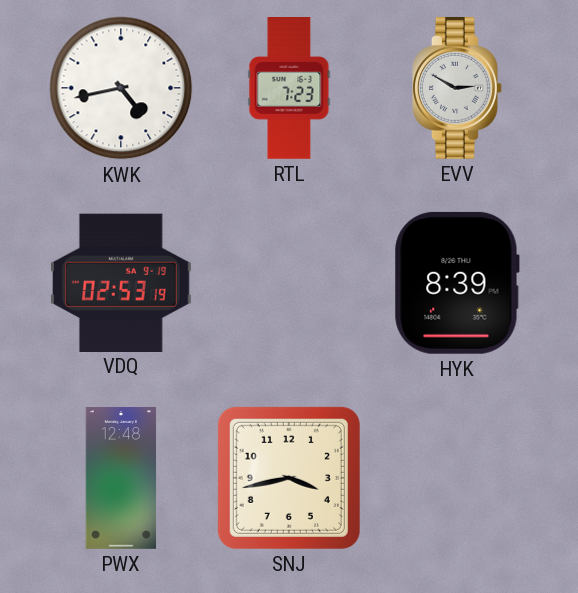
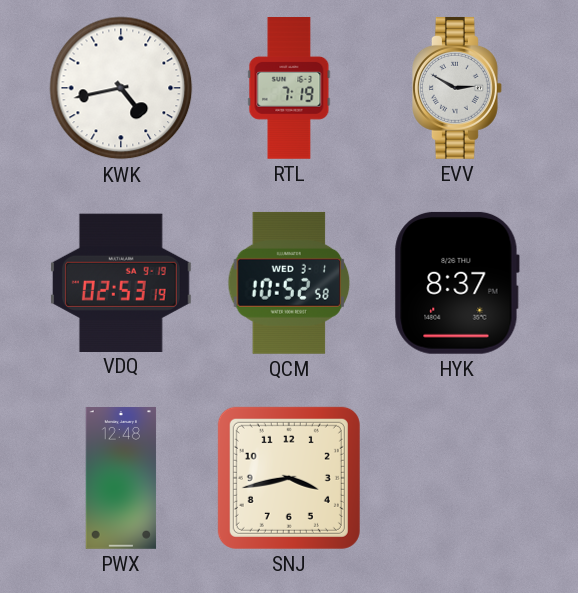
RTL: 7:23 -> 7:19 (289, 89)
QCM: none -> 10:52 (289, 283)
HYK: 8:39 -> 8:37 (457, 283)
